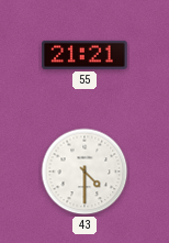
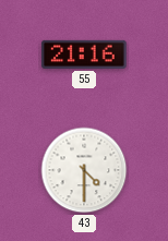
55: 21:21 -> 21:16 (84, 55)
